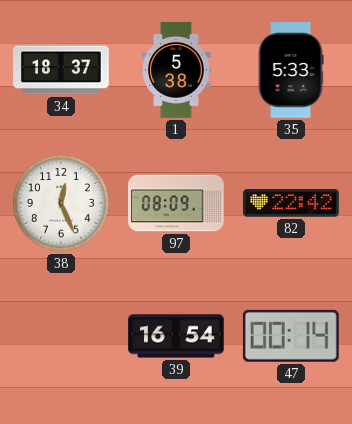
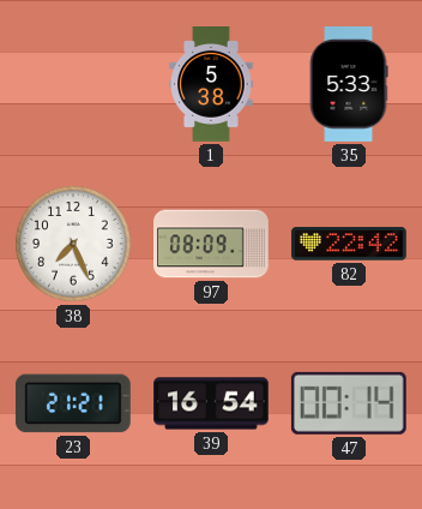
34: 18:37 -> none (61, 70)
38: 12:26 -> 7:26 (73, 244)
23: none -> 21:21 (73, 403)
